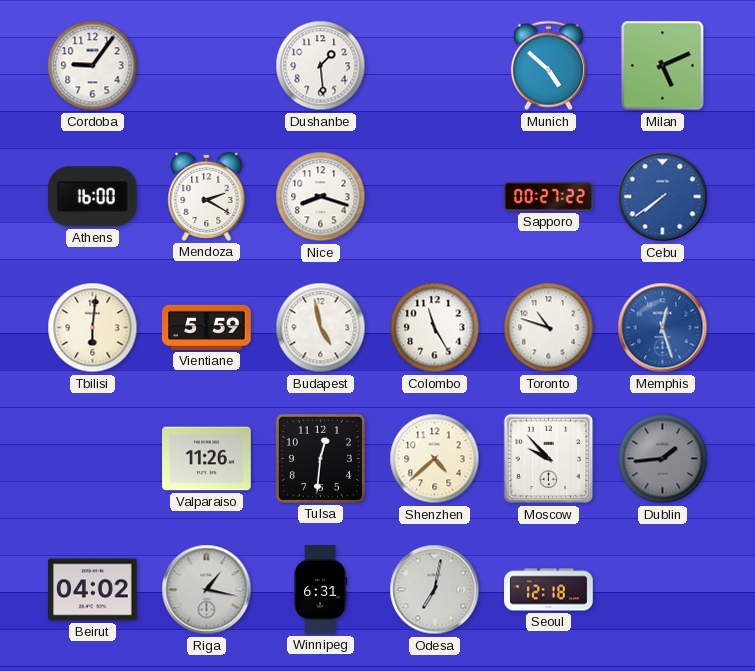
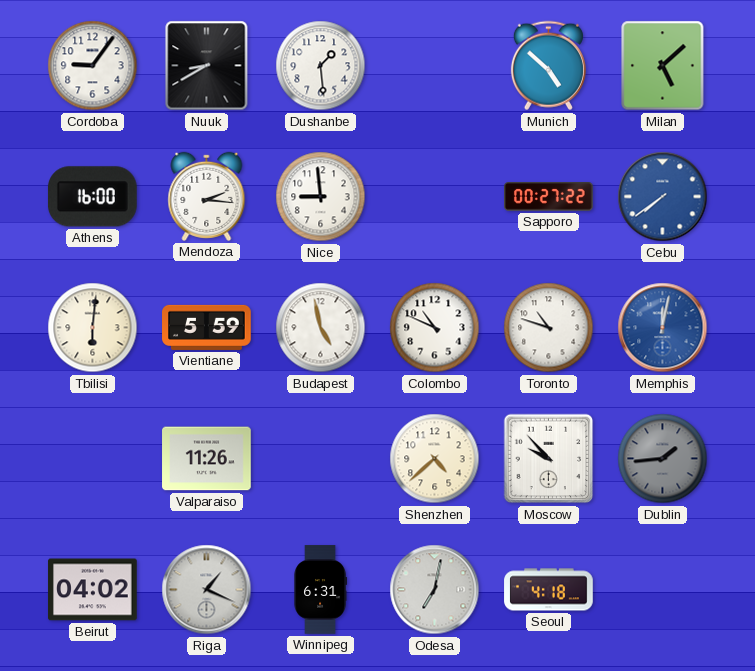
Nuuk: none -> 8:40 (207, 66)
Milan: 5:11 -> 5:08 (663, 66)
Mendoza: 2:20 -> 2:16 (207, 196)
Nice: 8:18 -> 8:59 (321, 197)
Colombo: 11:25 -> 10:49 (435, 328)
Memphis: 12:27 -> 12:02 (663, 328)
Tulsa: 12:31 -> none (320, 458)
Riga: 1:17 -> 1:19 (207, 590)
Seoul: 12:18 -> 4:18 (549, 590)
